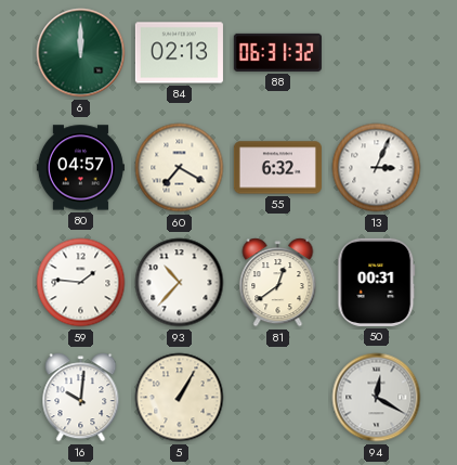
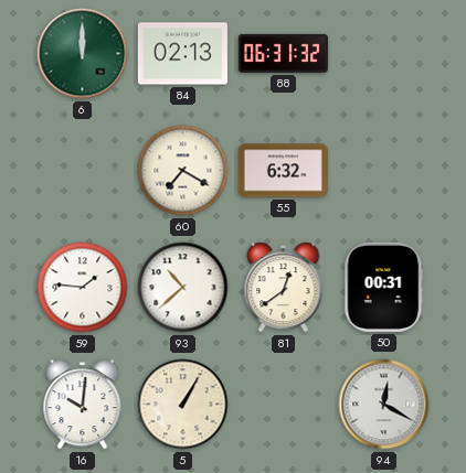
80: 04:57 -> none (80, 168)
13: 3:04 -> none (377, 168)
93: 10:37 -> 10:38 (183, 288)
